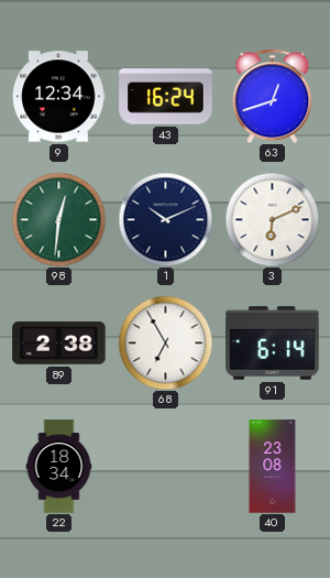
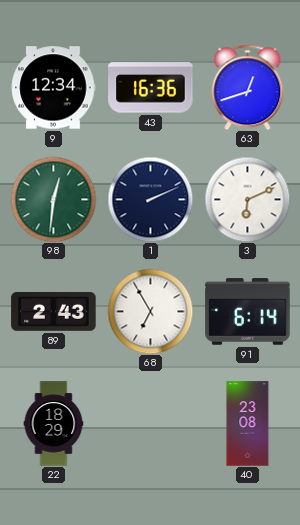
43: 16:24 -> 16:36 (151, 88)
1: 10:11 -> 2:11 (150, 199)
89: 2:38 -> 2:43 (54, 311)
22: 18:34 -> 18:29 (54, 424)
